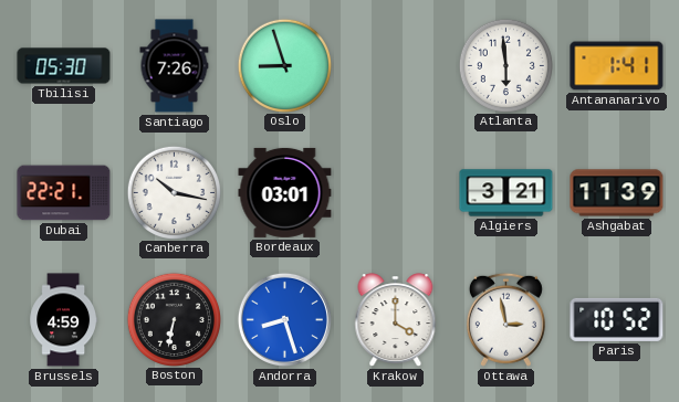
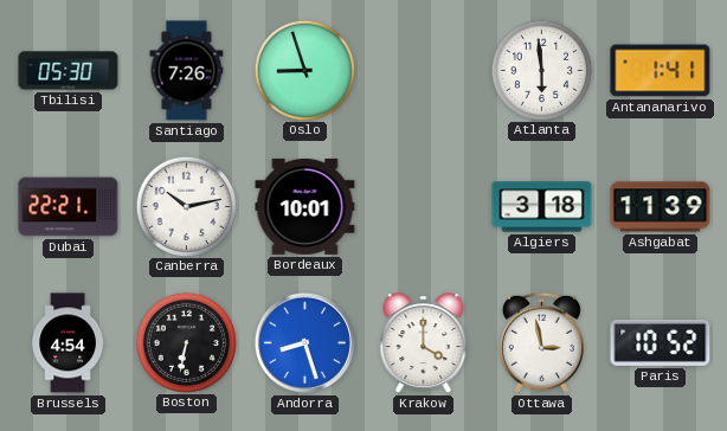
Canberra: 10:17 -> 10:13 (186, 206)
Bordeaux: 03:01 -> 10:01 (305, 206)
Algiers: 3:21 -> 3:18 (542, 207)
Brussels: 4:59 -> 4:54 (67, 343)
